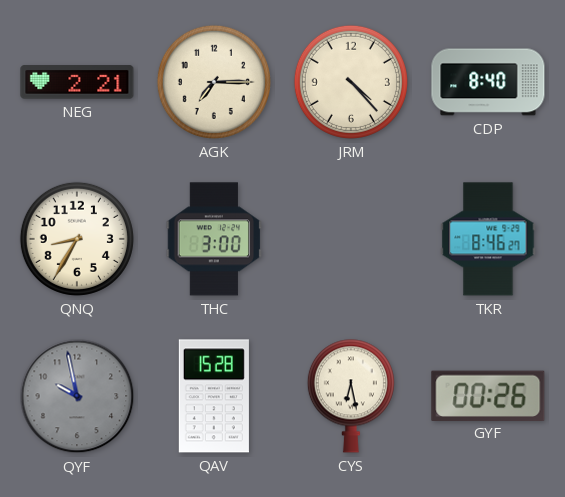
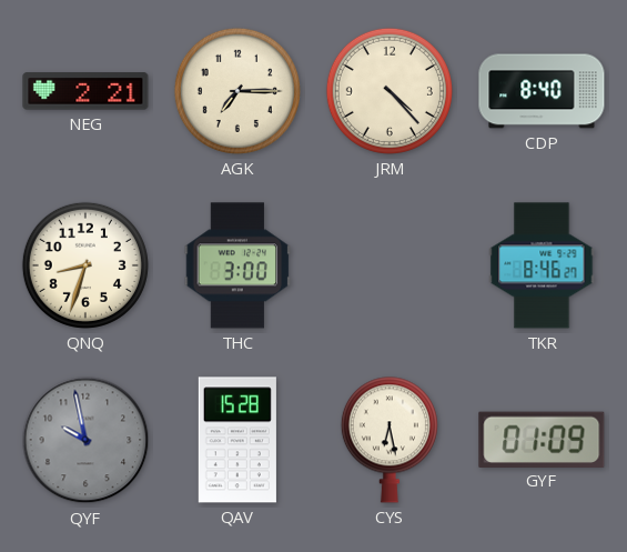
QNQ: 8:35 -> 8:33 (85, 265)
GYF: 00:26 -> 01:09 (542, 439)
